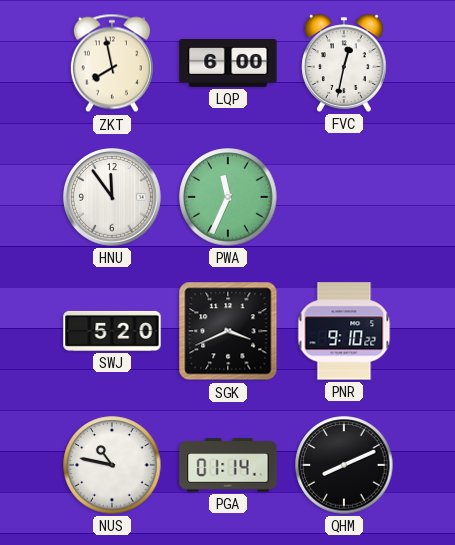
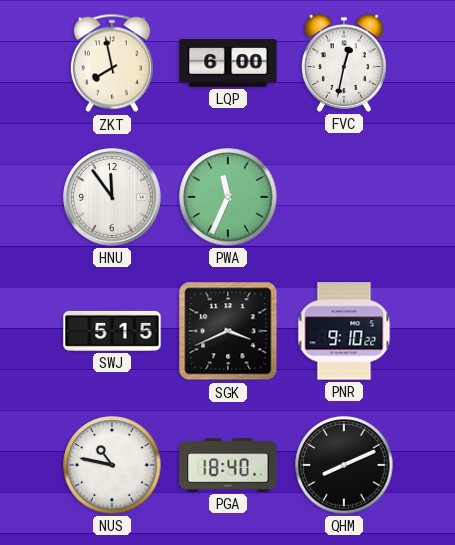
SWJ: 5:20 -> 5:15 (112, 331)
PGA: 01:14 -> 18:40 (228, 465)
